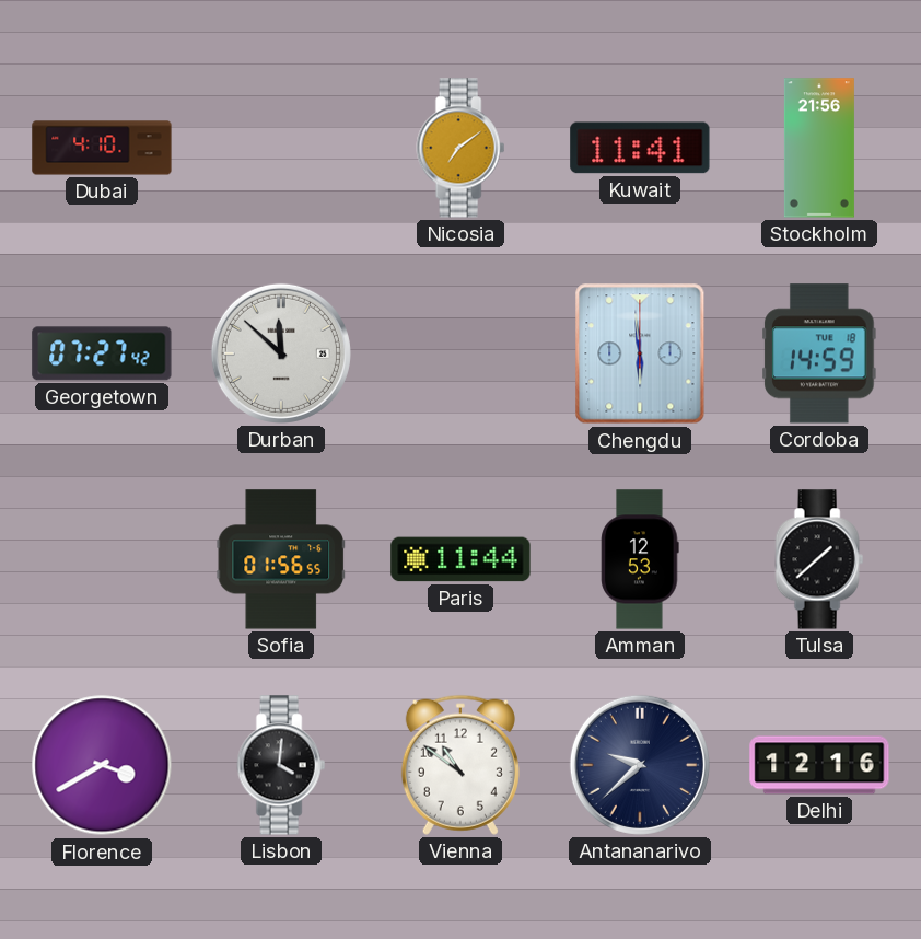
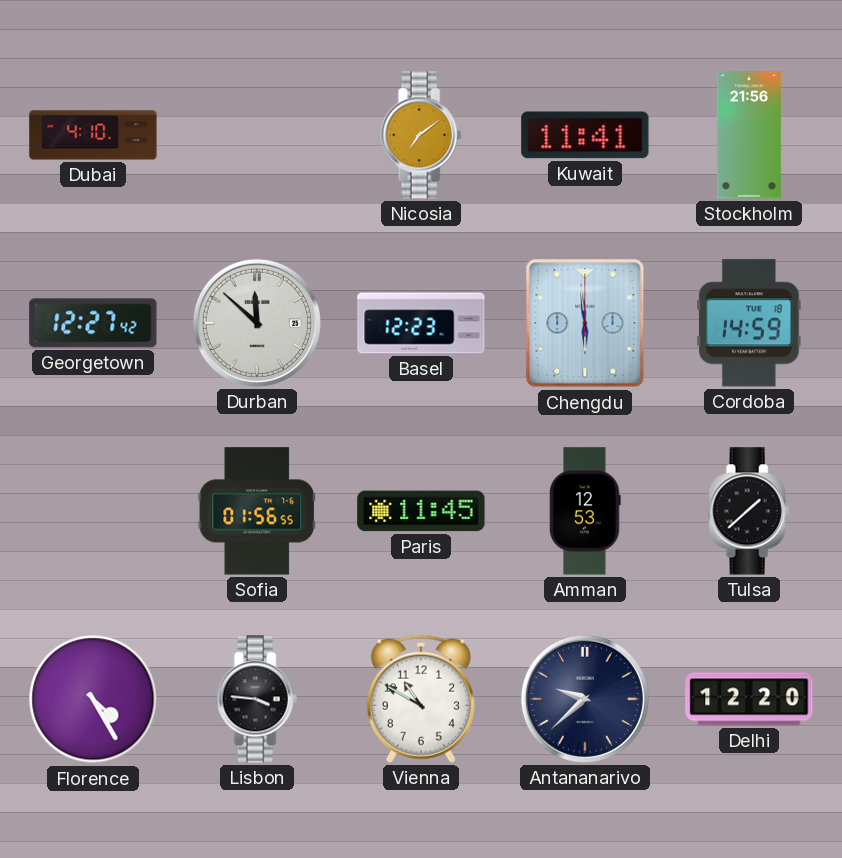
Georgetown: 07:27 -> 12:27 (93, 323)
Basel: none -> 12:23 (421, 323)
Paris: 11:44 -> 11:45 (421, 511)
Florence: 3:40 -> 4:25 (93, 699)
Lisbon: 4:01 -> 3:46 (257, 699)
Vienna: 10:51 -> 10:50 (421, 699)
Delhi: 12:16 -> 12:20 (749, 699)
